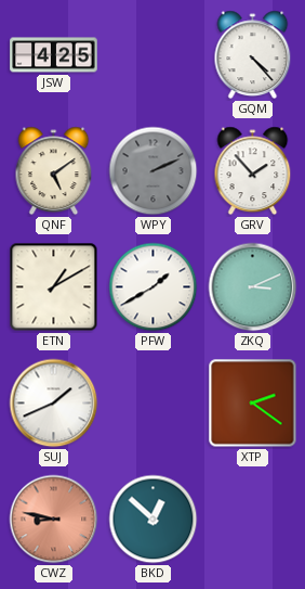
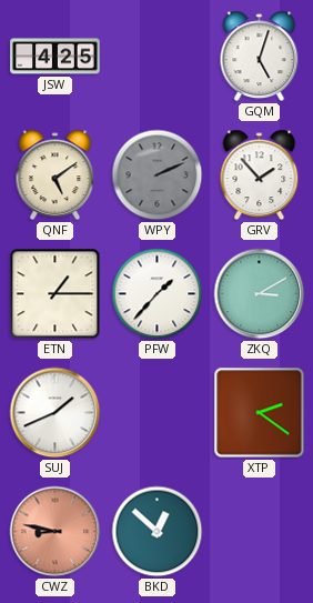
GQM: 4:23 -> 5:03 (260, 57)
ETN: 1:10 -> 1:15 (55, 294)
PFW: 1:40 -> 1:37 (158, 294)
ZKQ: 3:11 -> 3:10 (260, 294)
